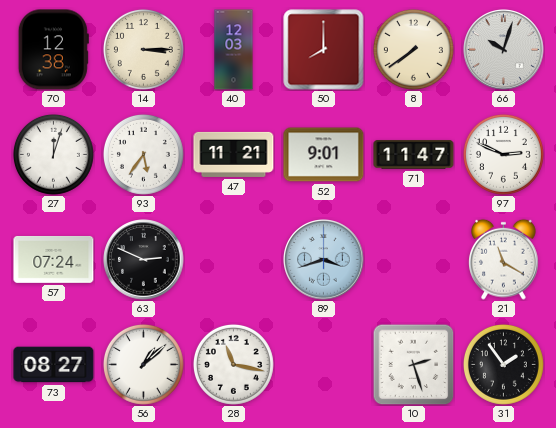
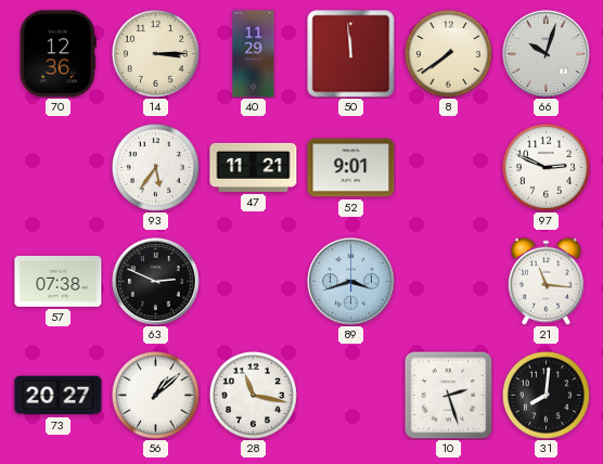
70: 12:38 -> 12:36 (57, 54)
40: 12:03 -> 11:29 (254, 54)
50: 8:00 -> 11:59 (351, 54)
27: 12:03 -> none (53, 154)
71: 11:47 -> none (414, 155)
57: 07:24 -> 07:38 (59, 281)
21: 11:20 -> 11:16 (547, 281)
73: 08:27 -> 20:27 (59, 396)
31: 1:54 -> 8:01 (546, 395)
